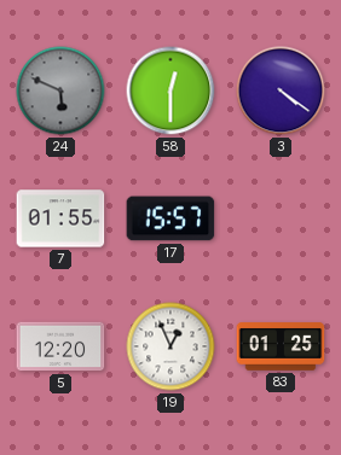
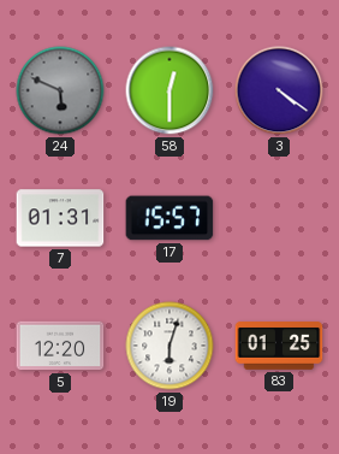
7: 01:55 -> 01:31 (60, 218)
19: 12:56 -> 6:03 (169, 346)
